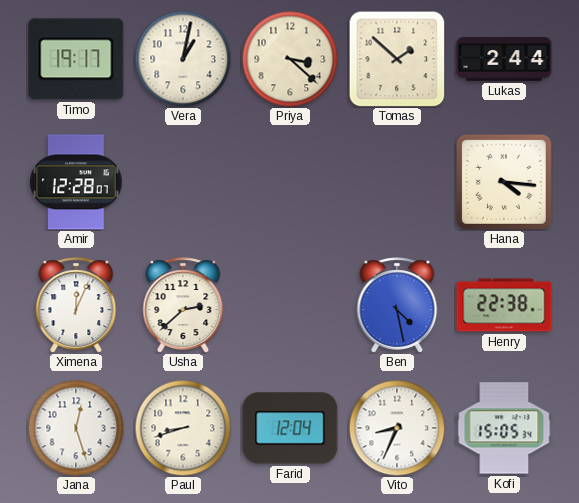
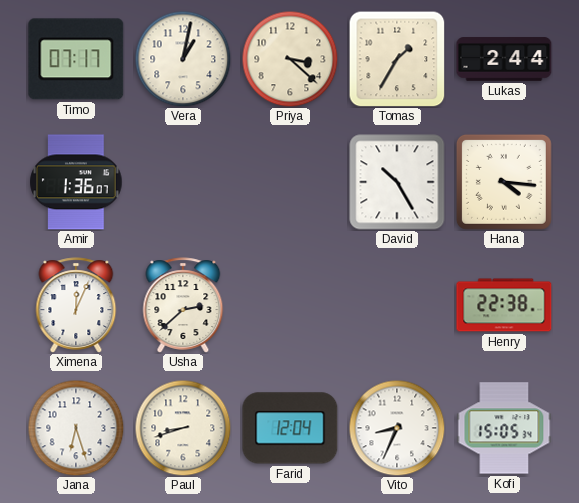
Timo: 19:17 -> 07:17 (76, 59)
Tomas: 1:52 -> 1:35 (397, 59)
Amir: 12:28 -> 1:36 (76, 182)
David: none -> 10:25 (397, 182)
Ben: 4:28 -> none (397, 305)
Jana: 12:27 -> 6:27 (76, 428)
